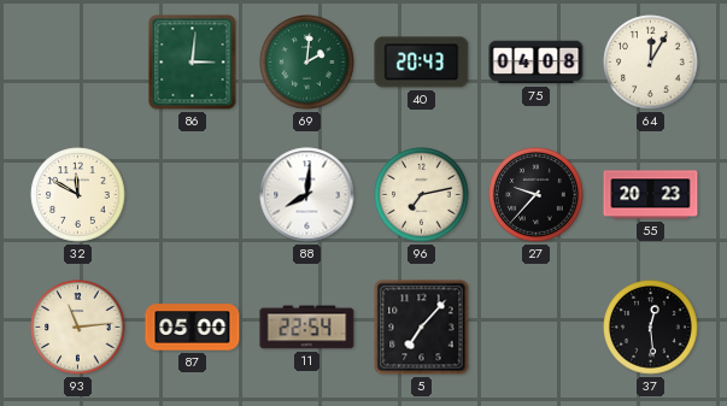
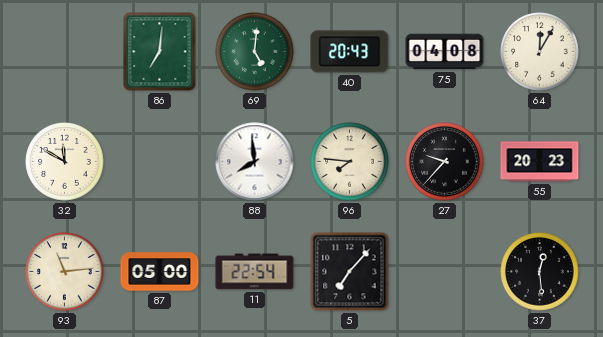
86: 3:01 -> 7:01 (160, 52)
69: 2:01 -> 5:01 (255, 52)
88: 8:01 -> 7:59 (255, 162)
96: 7:13 -> 7:46 (350, 162)
